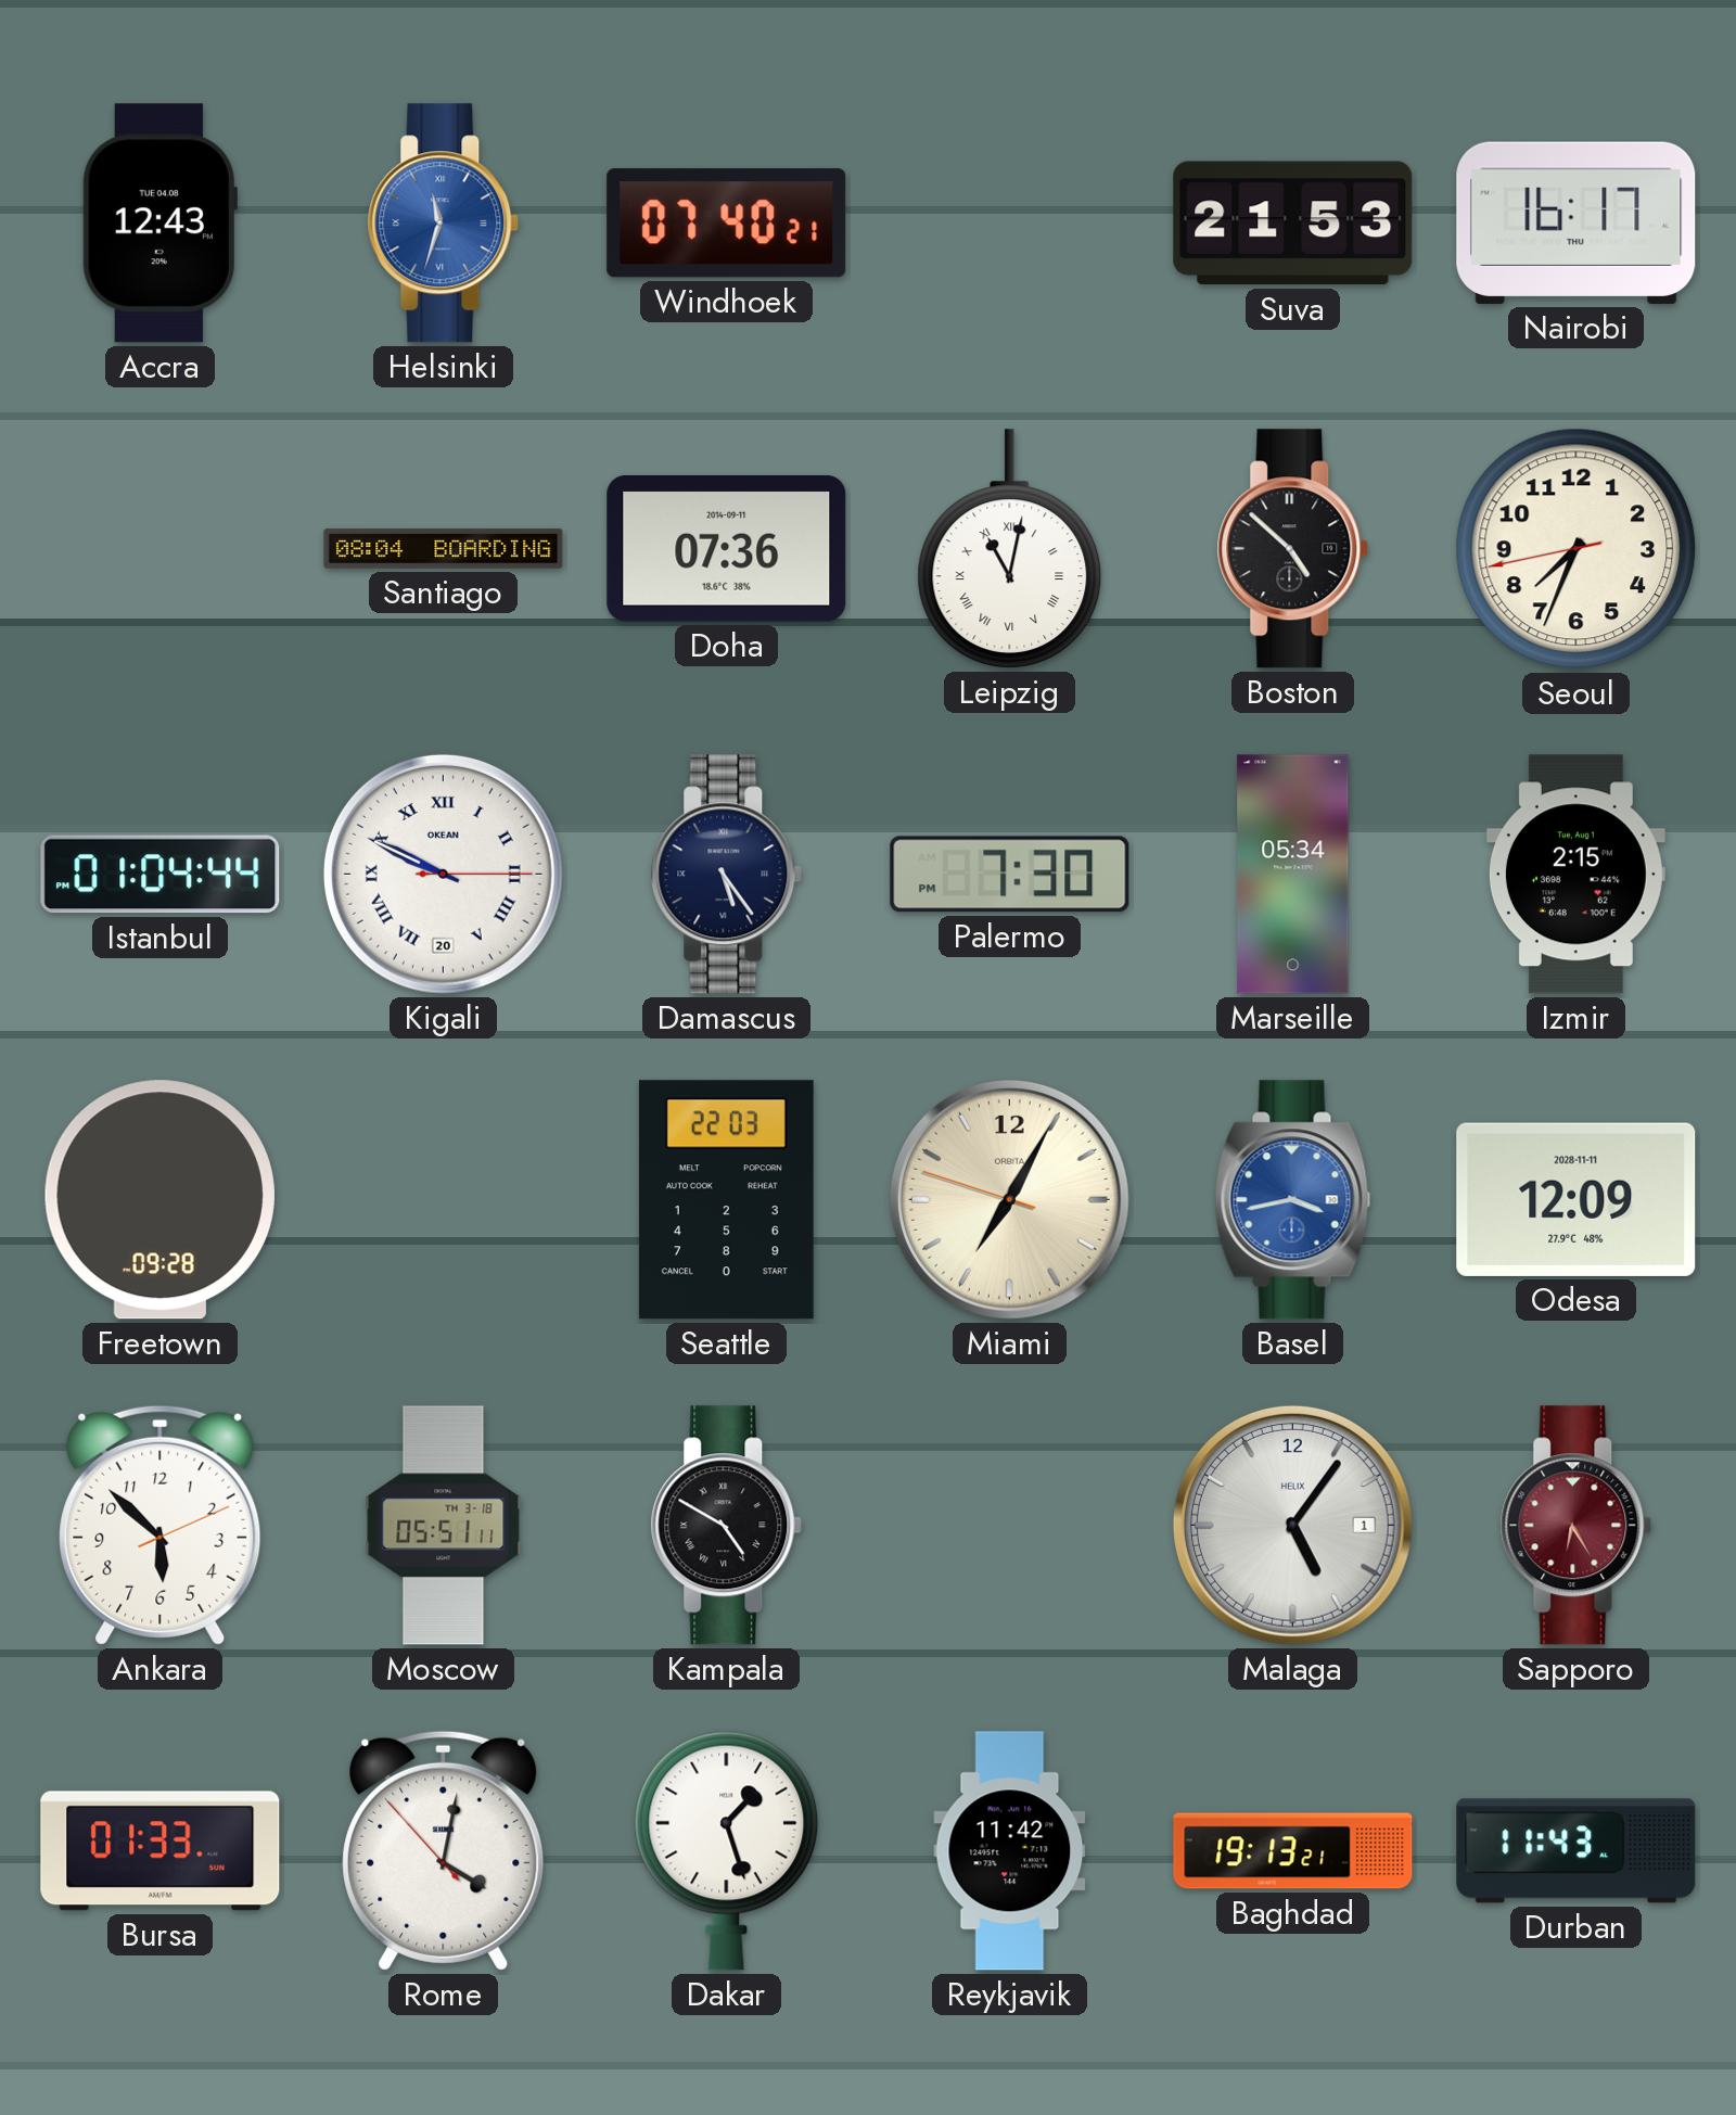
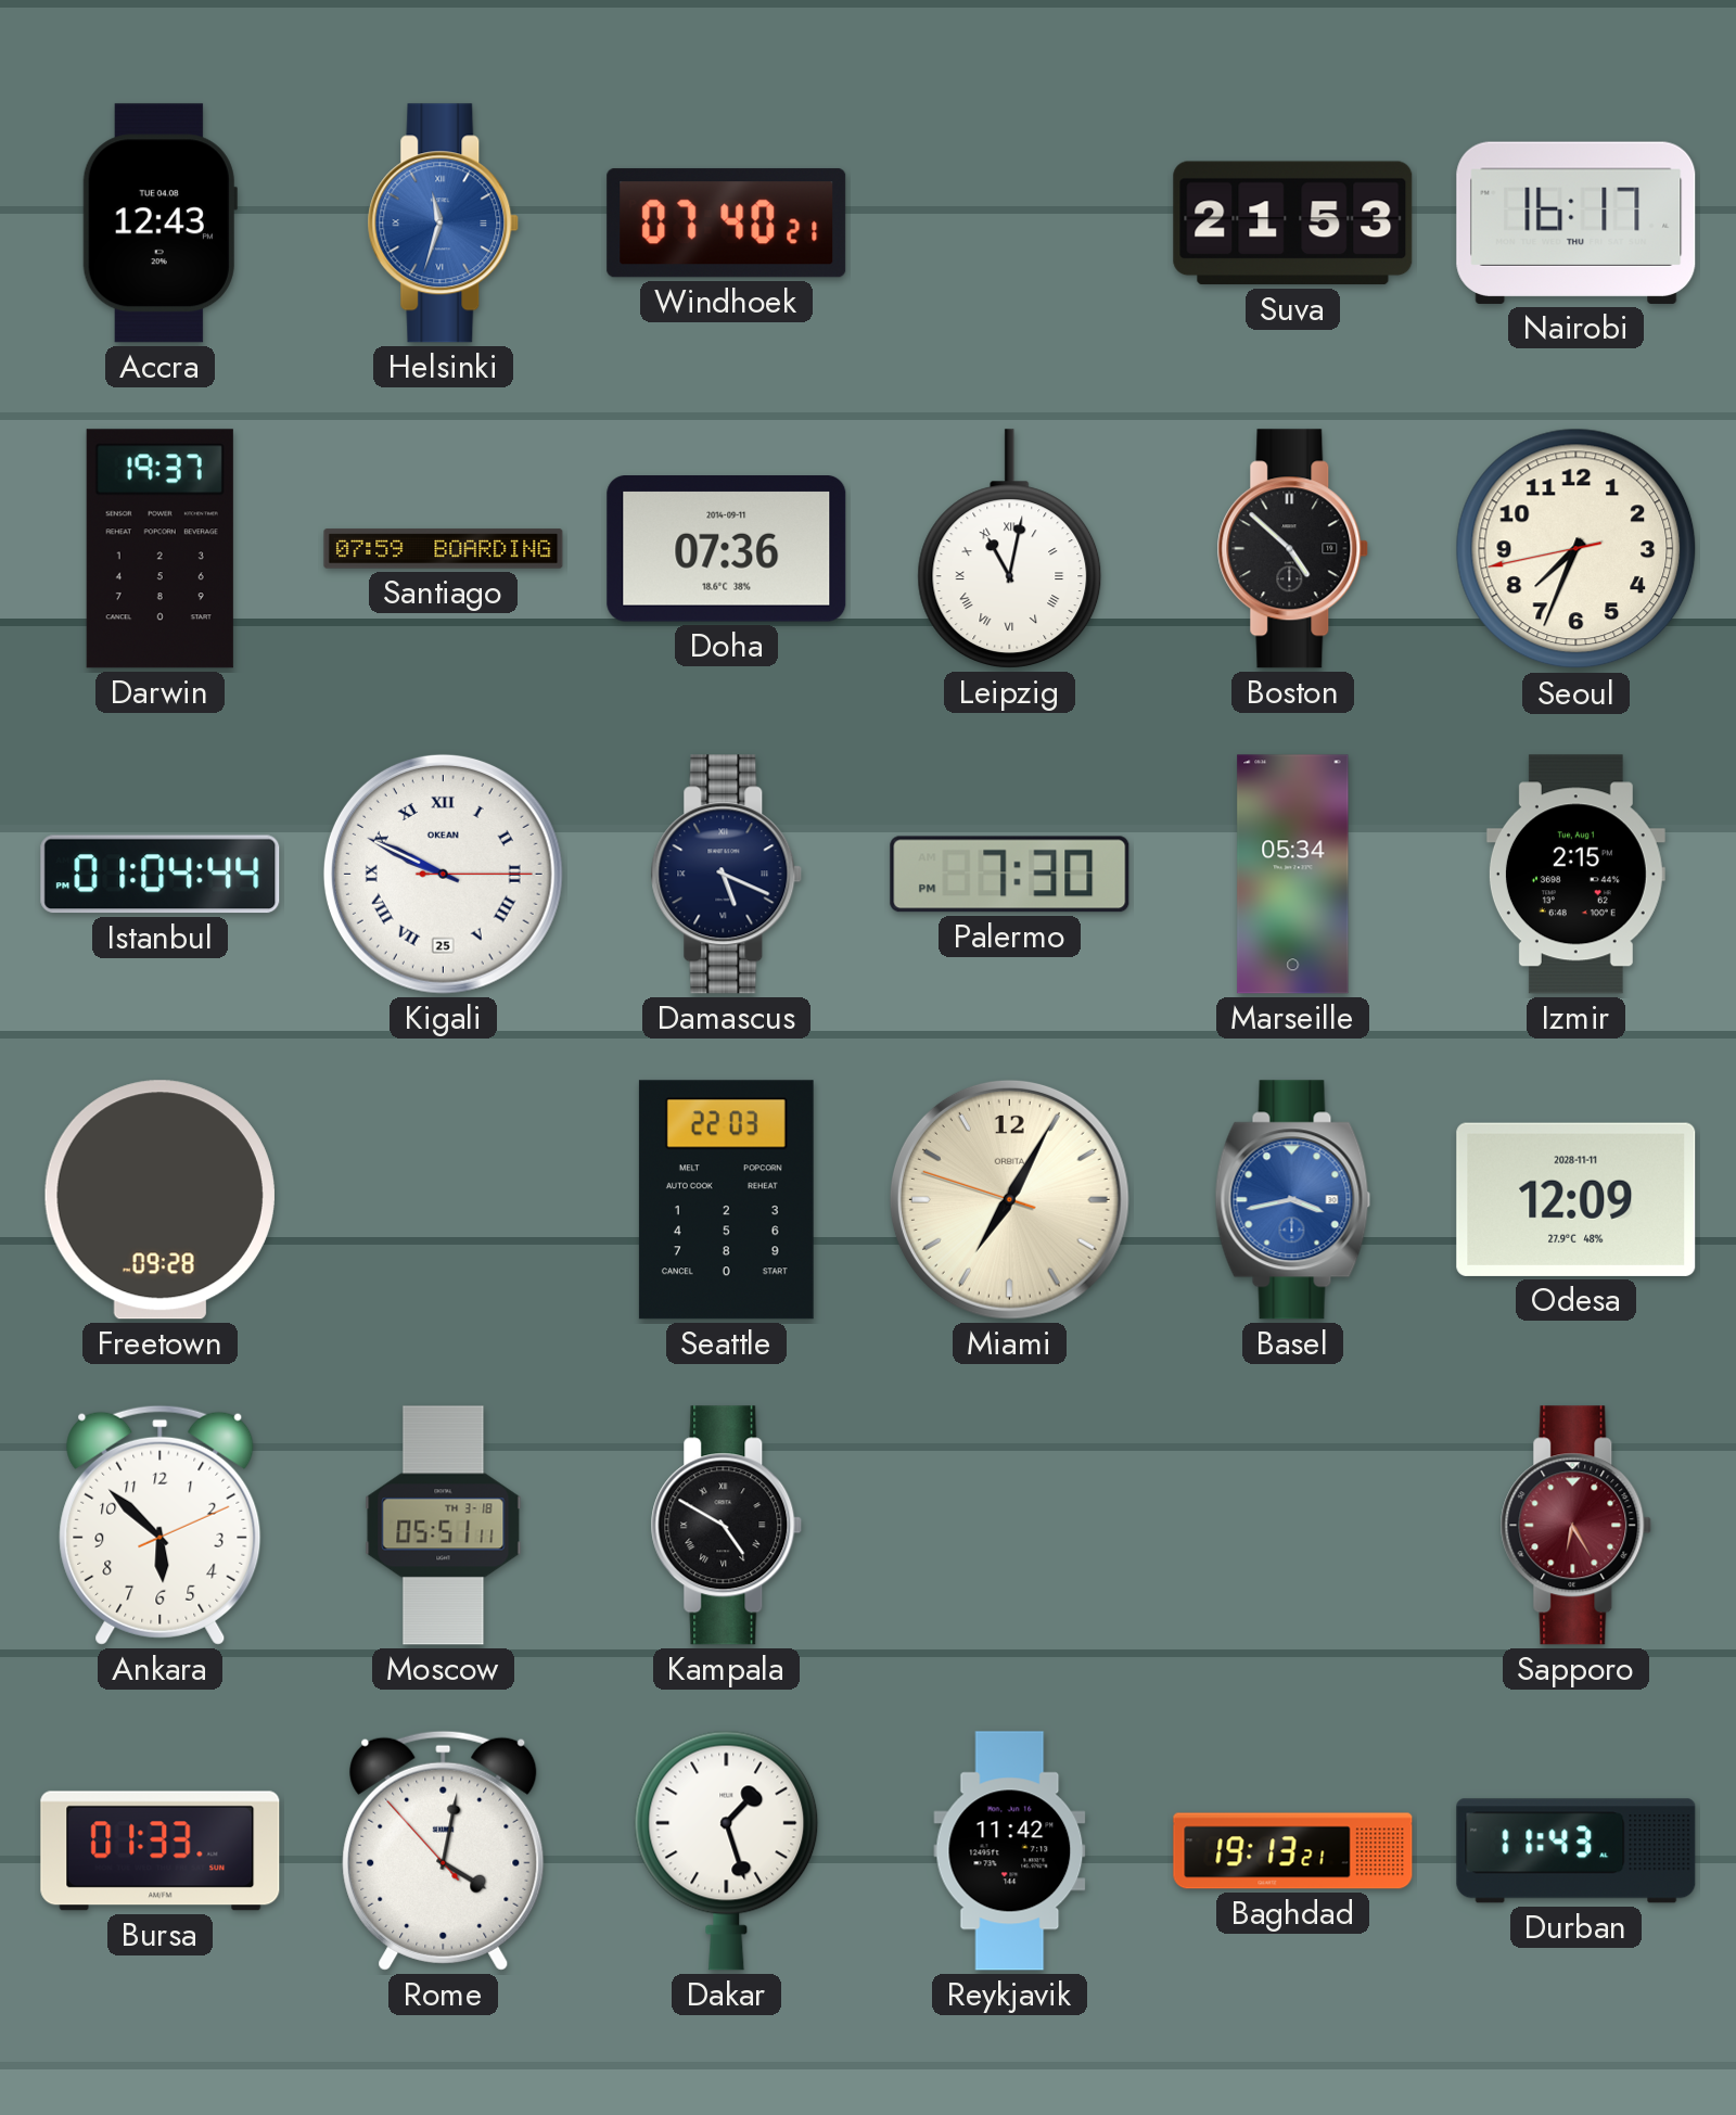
Darwin: none -> 19:37 (159, 549)
Santiago: 08:04 -> 07:59 (444, 549)
Kigali date: 20 -> 25 (443, 874)
Damascus: 5:24 -> 5:19 (727, 875)
Malaga: 5:06 -> none (1292, 1525)
